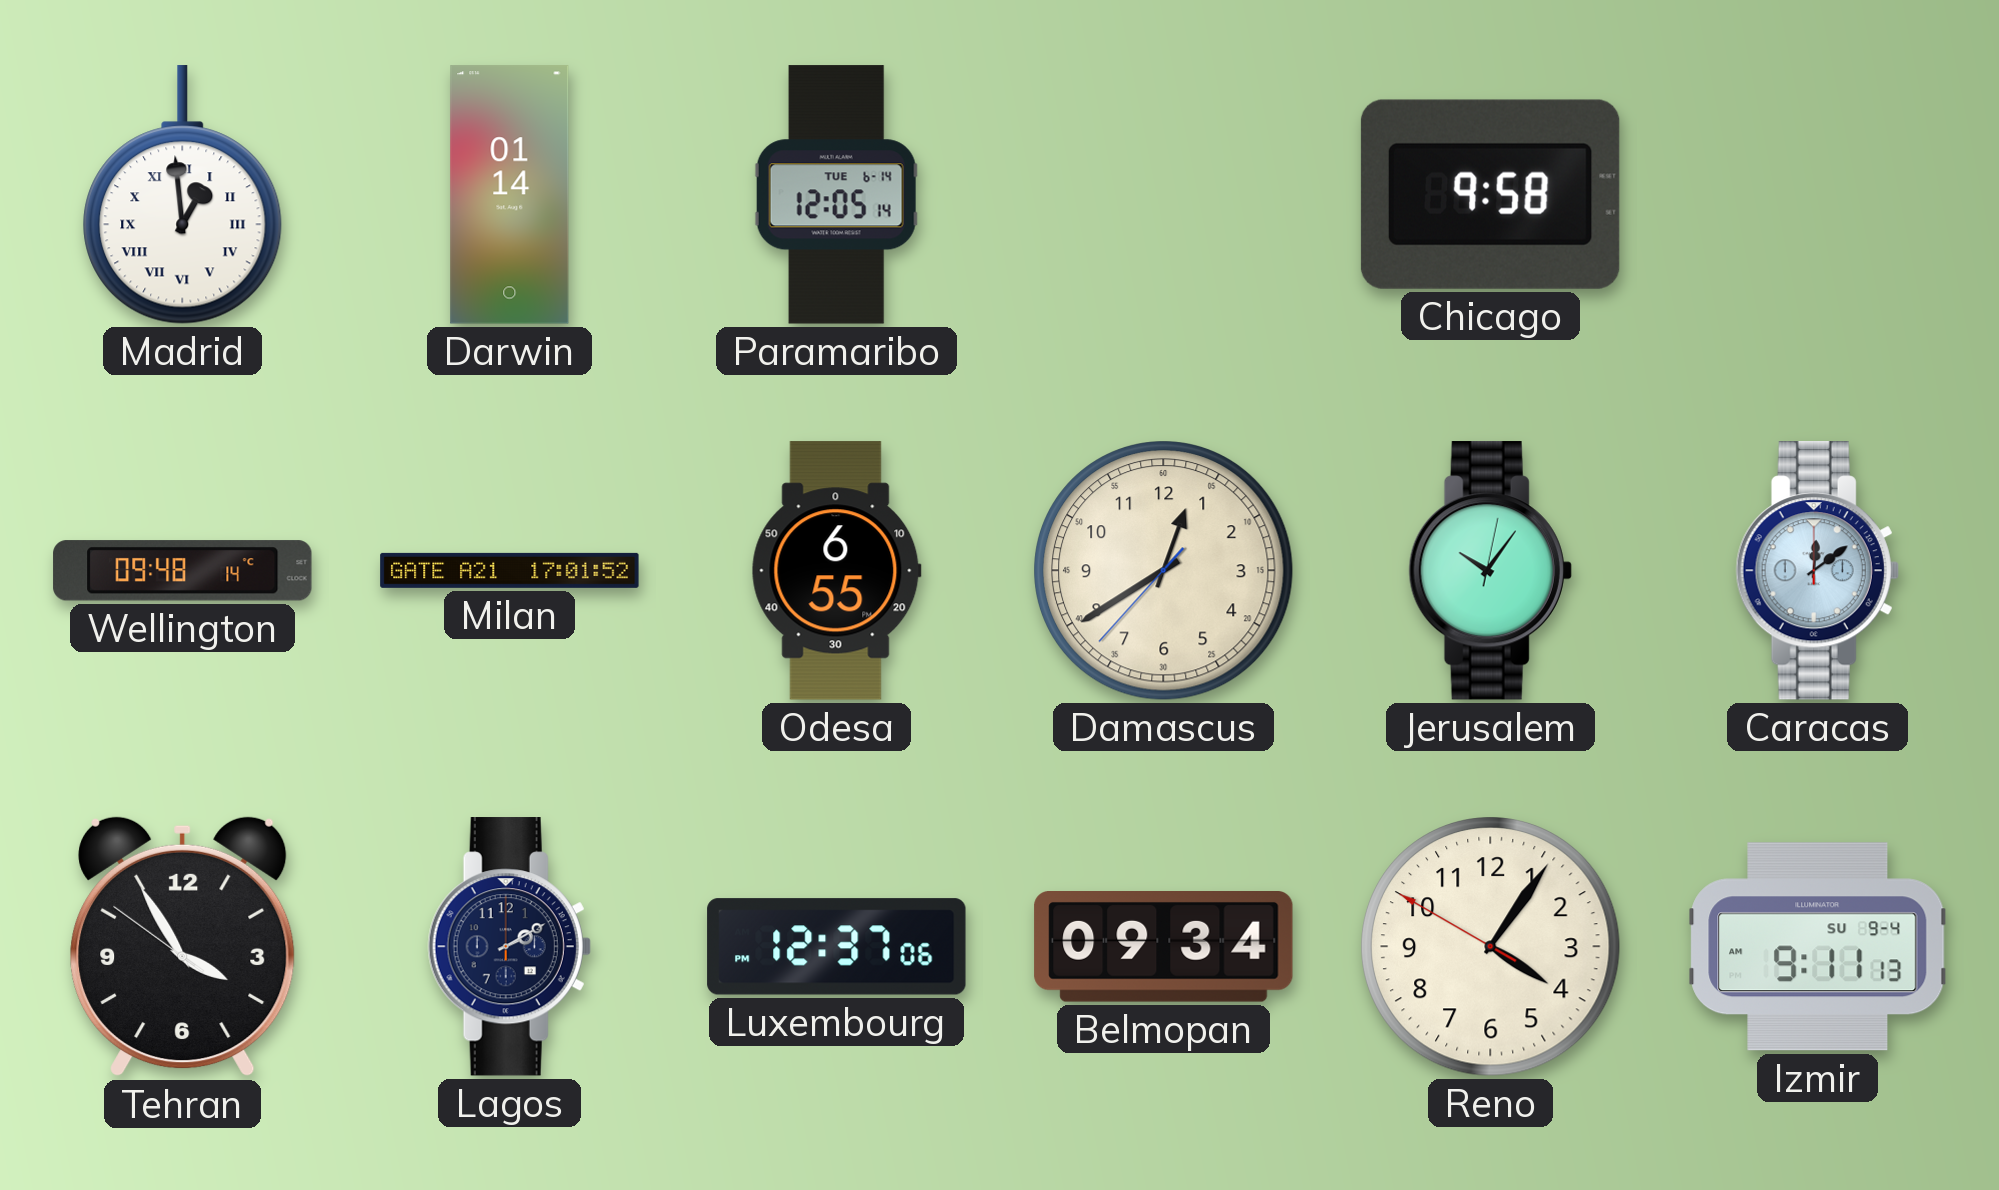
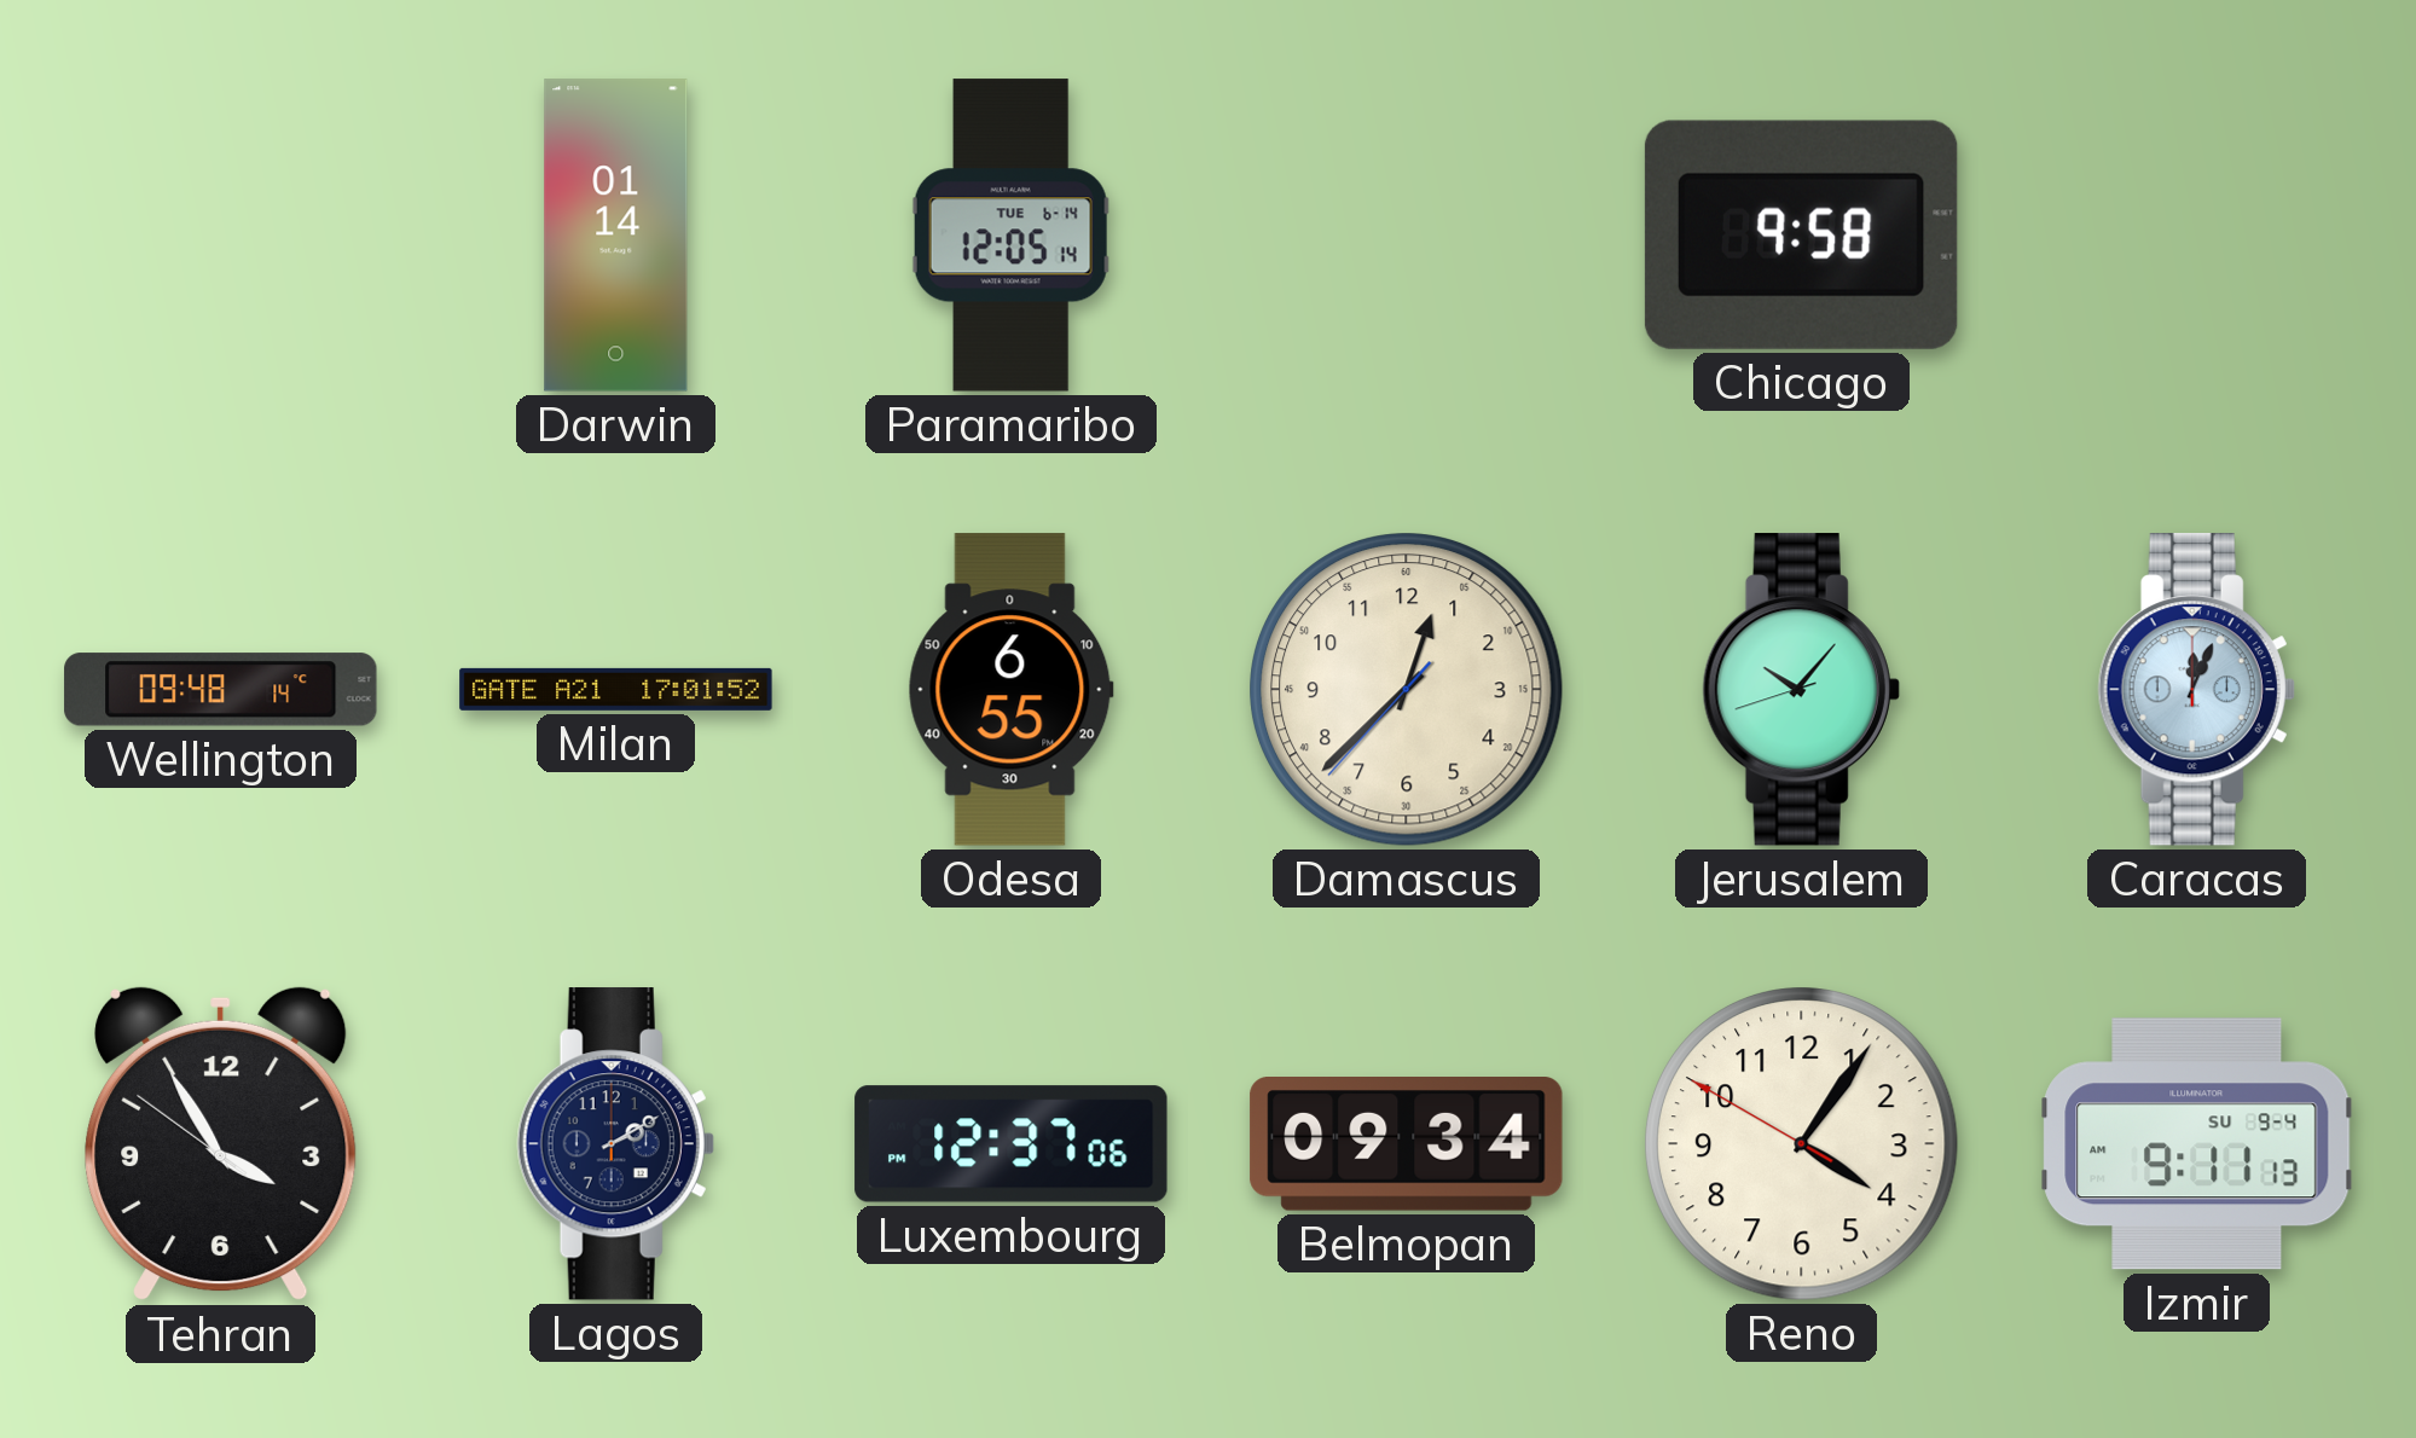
Madrid: 12:59 -> none (183, 195)
Damascus: 12:39 -> 12:37 (1407, 690)
Jerusalem: 10:06:02 -> 10:06:42 (1801, 690)
Caracas: 12:09 -> 12:04 (2196, 690)
